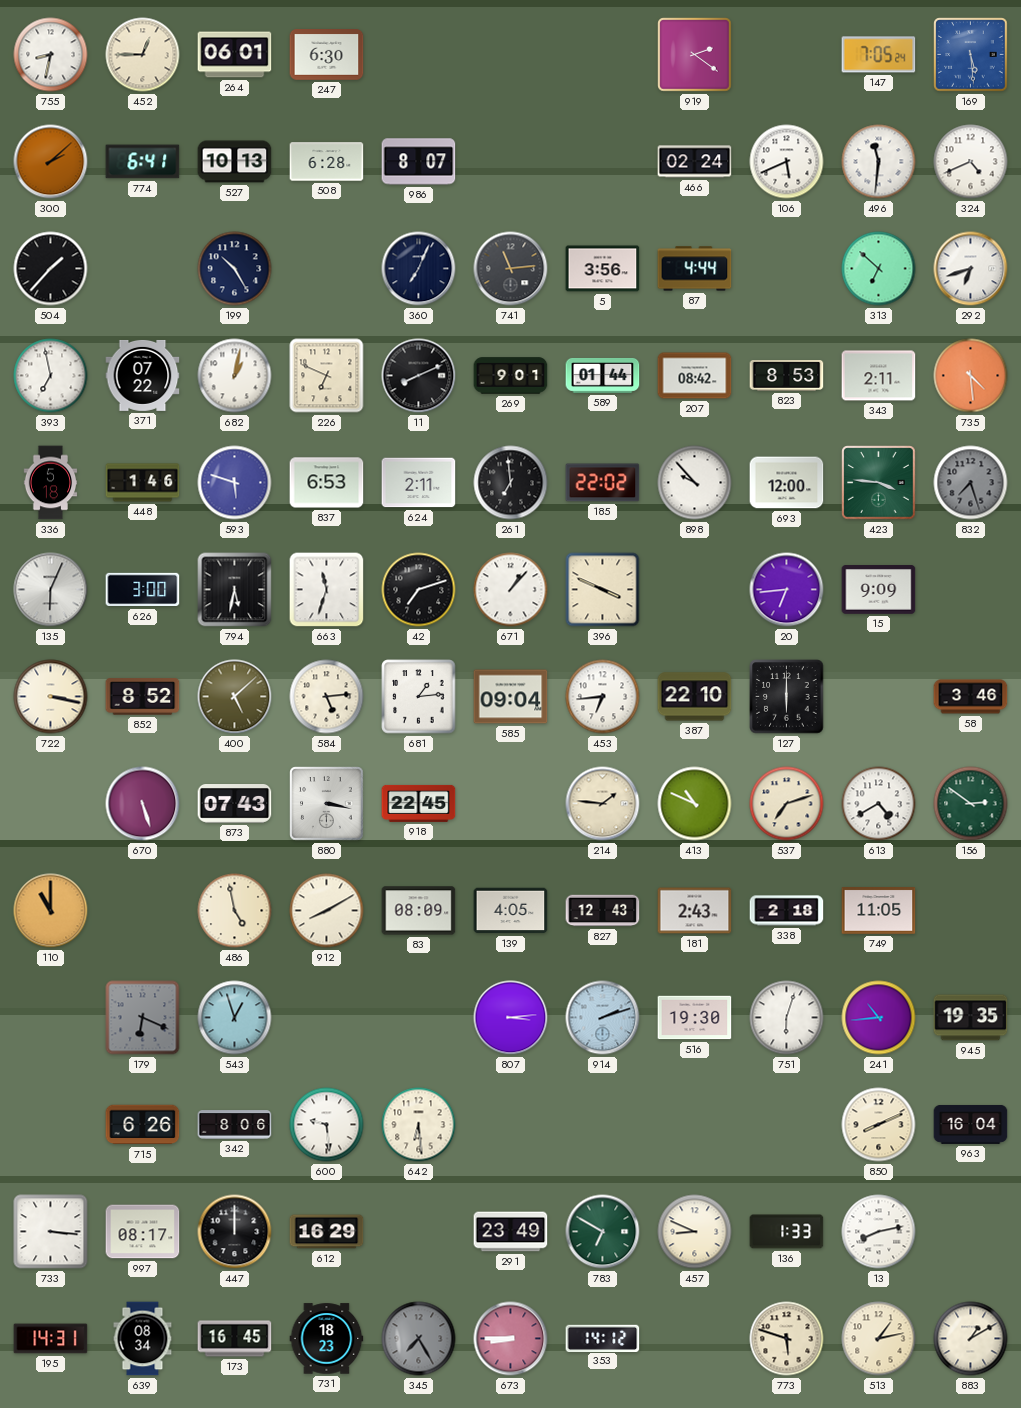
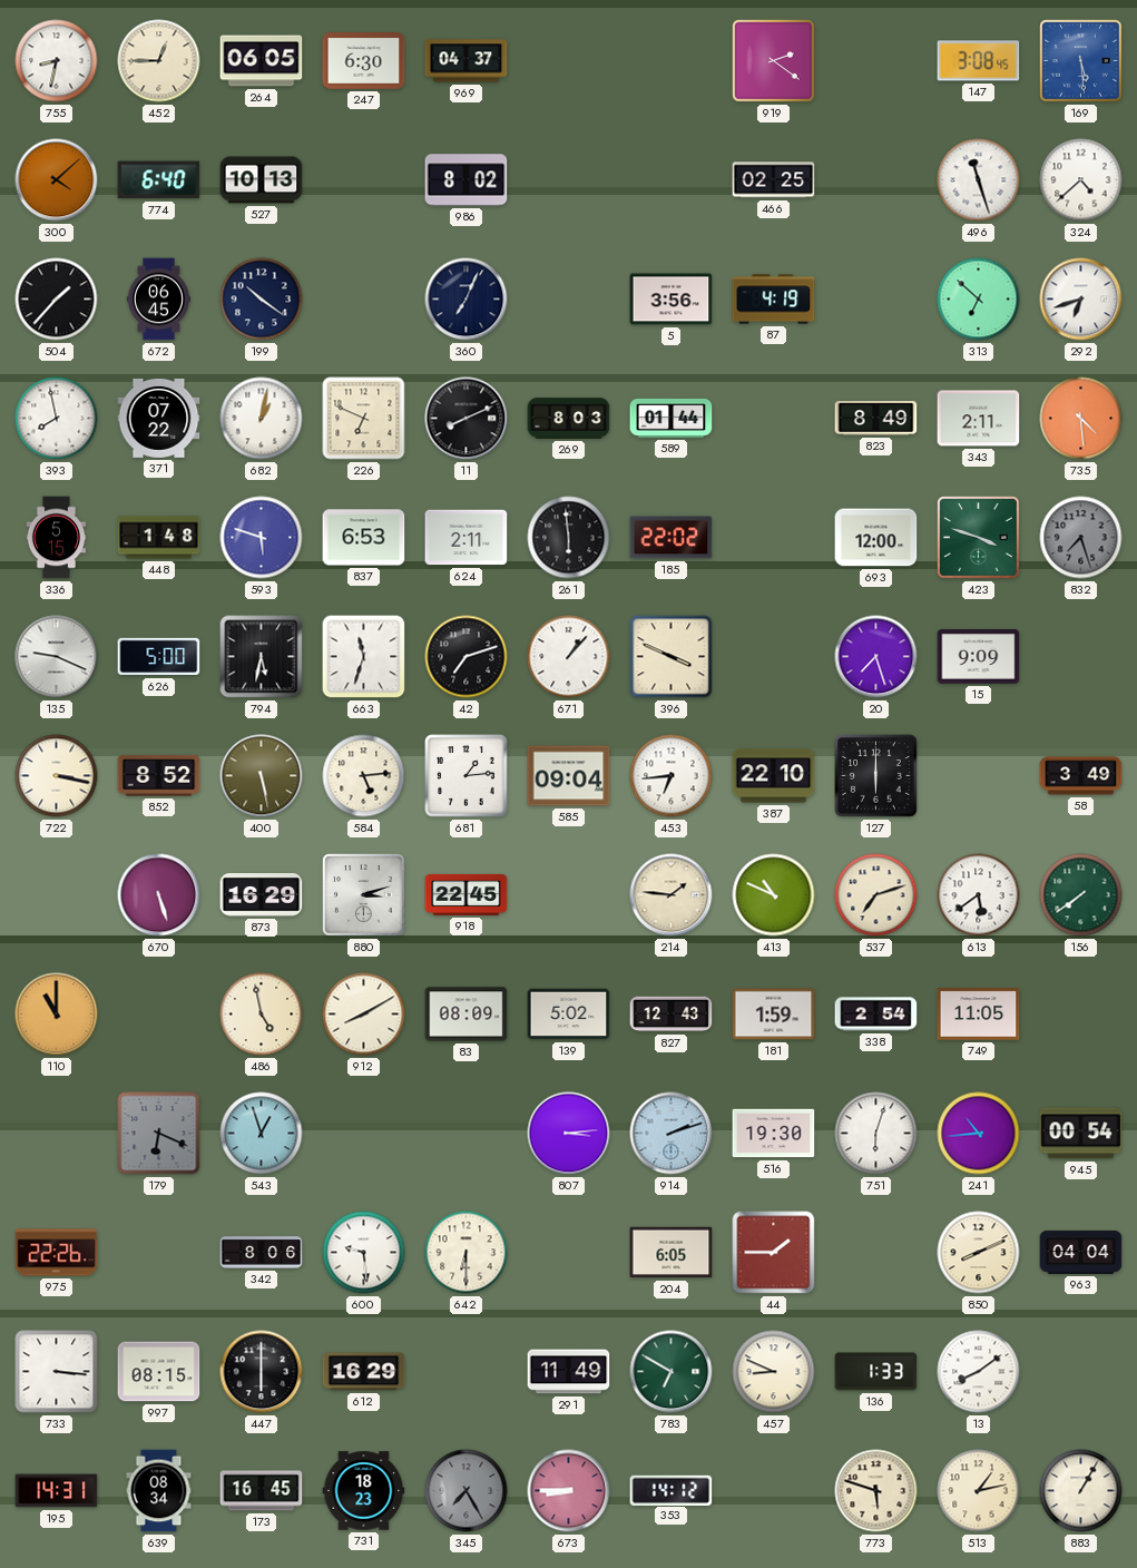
264: 06:01 -> 06:05 (262, 61)
969: none -> 04:37 (467, 61)
147: 7:05 -> 3:08 (979, 61)
300: 2:08 -> 4:08 (57, 180)
774: 6:41 -> 6:40 (159, 180)
508: 6:28 -> none (327, 162)
986: 8:07 -> 8:02 (467, 180)
466: 02:24 -> 02:25 (774, 180)
106: 5:41 -> none (787, 162)
496: 11:31 -> 11:27 (979, 180)
324: 4:41 -> 4:38 (1081, 180)
672: none -> 06:45 (158, 300)
199: 10:25 -> 10:21 (262, 300)
741: 11:14 -> none (511, 269)
87: 4:44 -> 4:19 (774, 300)
393: 6:58 -> 7:58 (57, 419)
269: 9:01 -> 8:03 (569, 419)
207: 08:42 -> none (695, 376)
823: 8:53 -> 8:49 (876, 419)
336: 5:18 -> 5:15 (57, 538)
448: 1:46 -> 1:48 (159, 538)
261: 6:59 -> 5:59 (569, 538)
898: 9:53 -> none (695, 483)
423: 3:46 -> 3:48 (979, 538)
135: 6:04 -> 9:19 (57, 657)
626: 3:00 -> 5:00 (159, 657)
20: 6:44 -> 7:27 (876, 657)
400: 5:08 -> 5:28 (262, 776)
58: 3:46 -> 3:49 (1081, 776)
873: 07:43 -> 16:29 (262, 895)
880: 3:17 -> 3:12 (364, 895)
613: 4:40 -> 5:39 (979, 895)
156: 2:51 -> 7:39 (1081, 895)
139: 4:05 -> 5:02 (569, 1015)
181: 2:43 -> 1:59 (774, 1015)
338: 2:18 -> 2:54 (876, 1015)
945: 19:35 -> 00:54 (1081, 1134)
975: none -> 22:26 (57, 1253)
715: 6:26 -> none (143, 1125)
642: 6:29 -> 6:30 (467, 1253)
204: none -> 6:05 (672, 1253)
44: none -> 1:45 (774, 1253)
963: 16:04 -> 04:04 (1081, 1252)
997: 08:17 -> 08:15 (159, 1372)
447: 12:00 -> 6:00 (262, 1372)
291: 23:49 -> 11:49 (569, 1372)
13: 8:13 -> 8:09 (979, 1372)
883: 1:10 -> 1:05 (1081, 1491)
